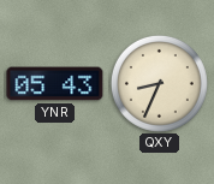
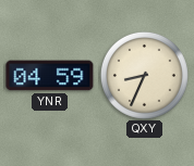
YNR: 05:43 -> 04:59 (50, 76)
